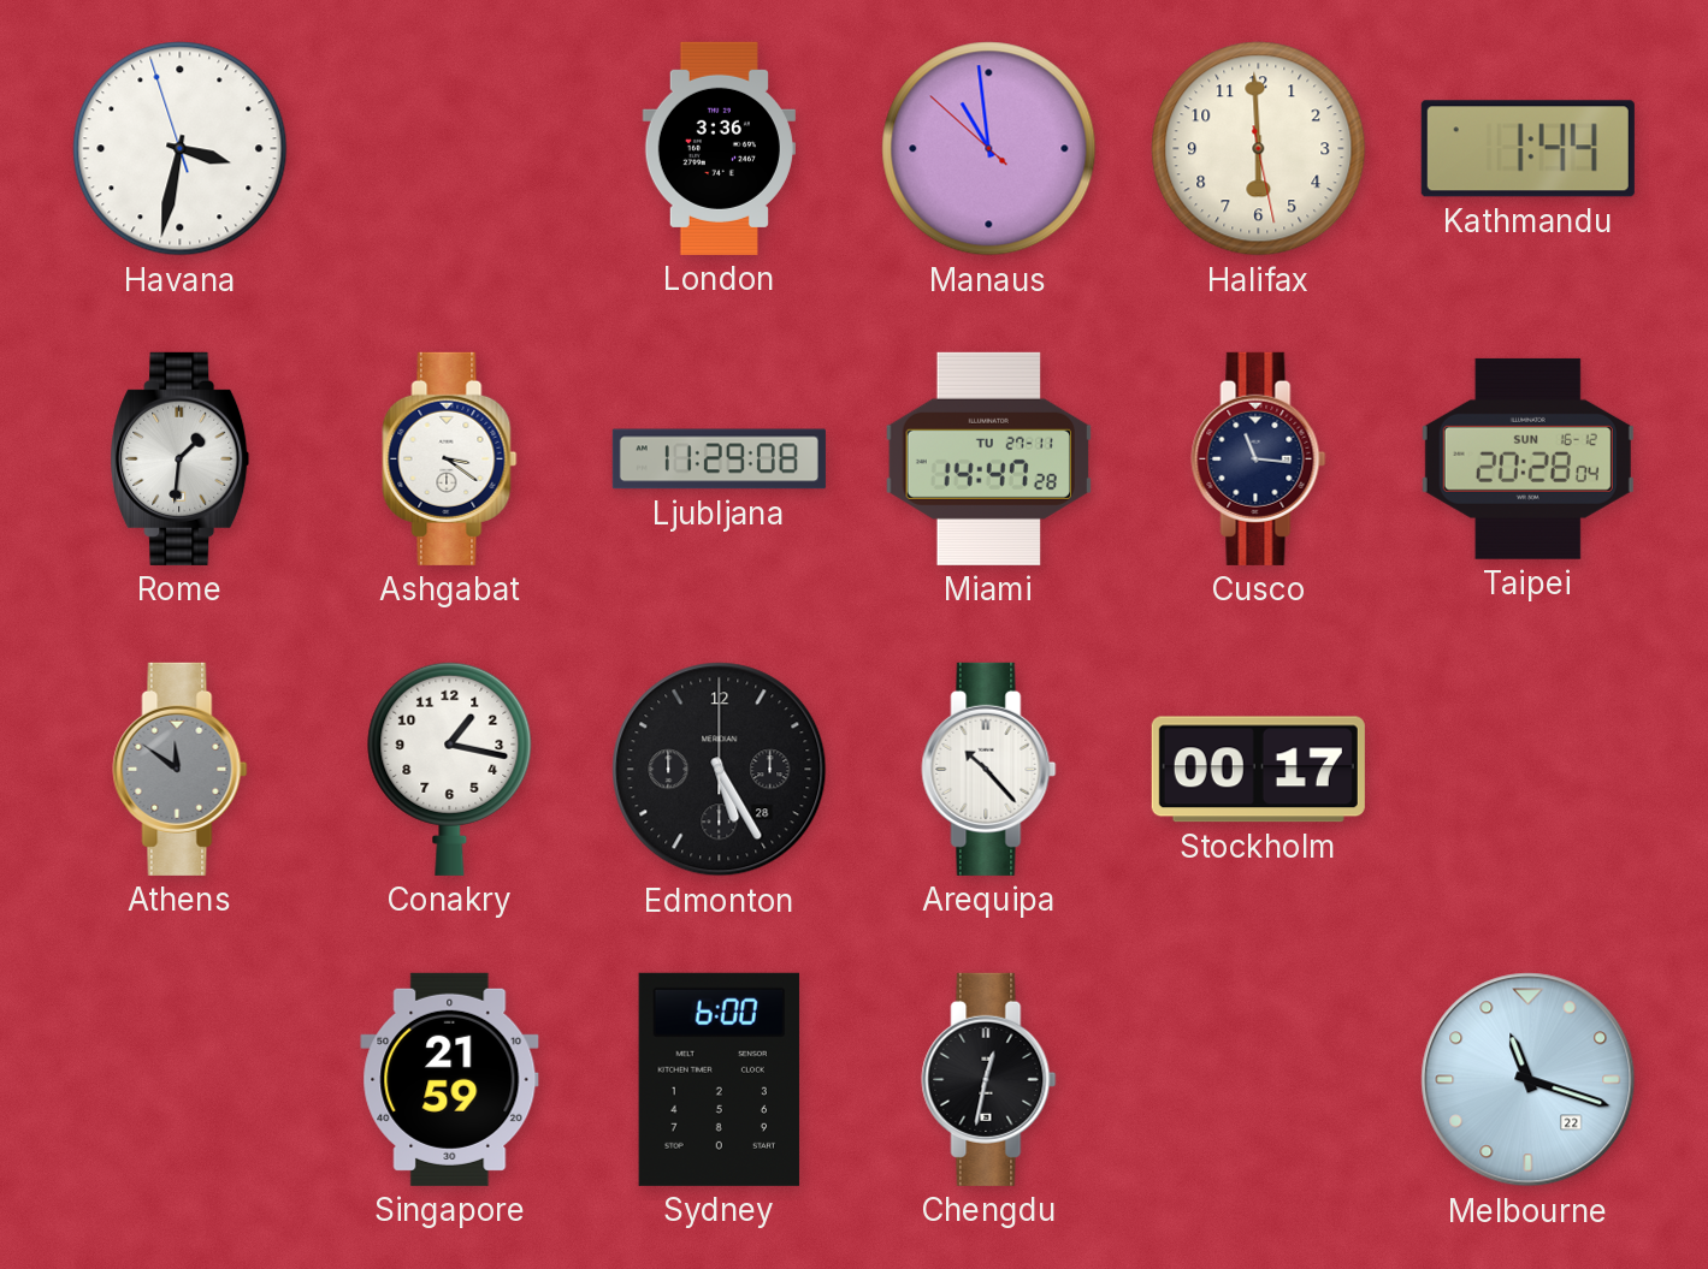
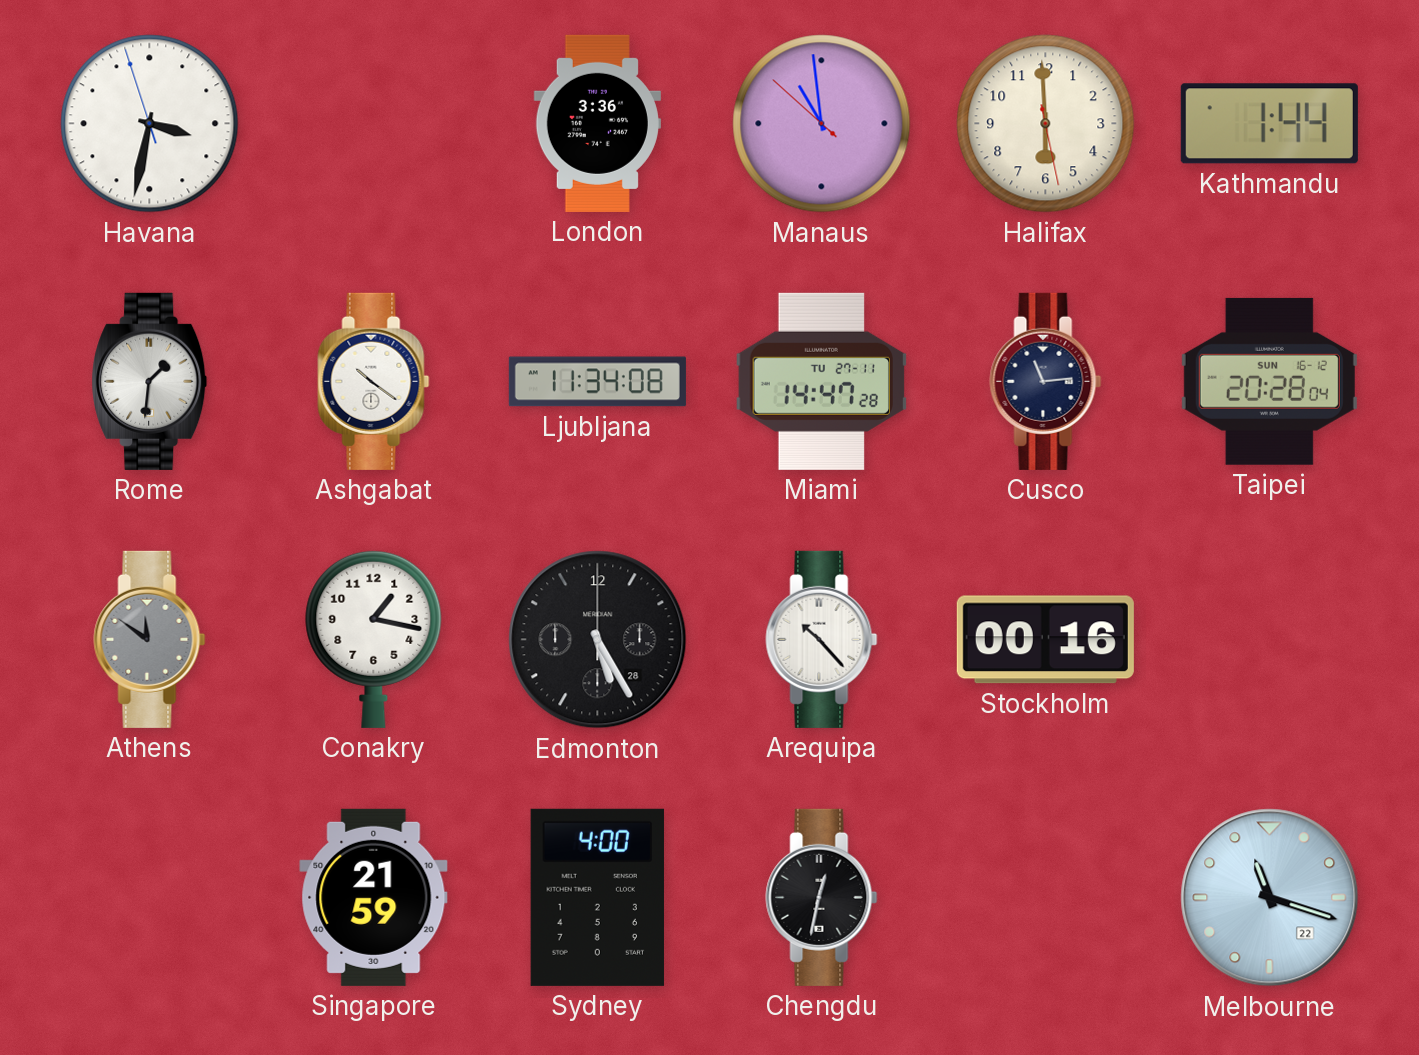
Ashgabat: 3:21 -> 10:21 (374, 381)
Ljubljana: 11:29 -> 11:34 (597, 382)
Cusco: 11:16 -> 11:14 (1046, 381)
Stockholm: 00:17 -> 00:16 (1045, 640)
Sydney: 6:00 -> 4:00 (597, 897)
